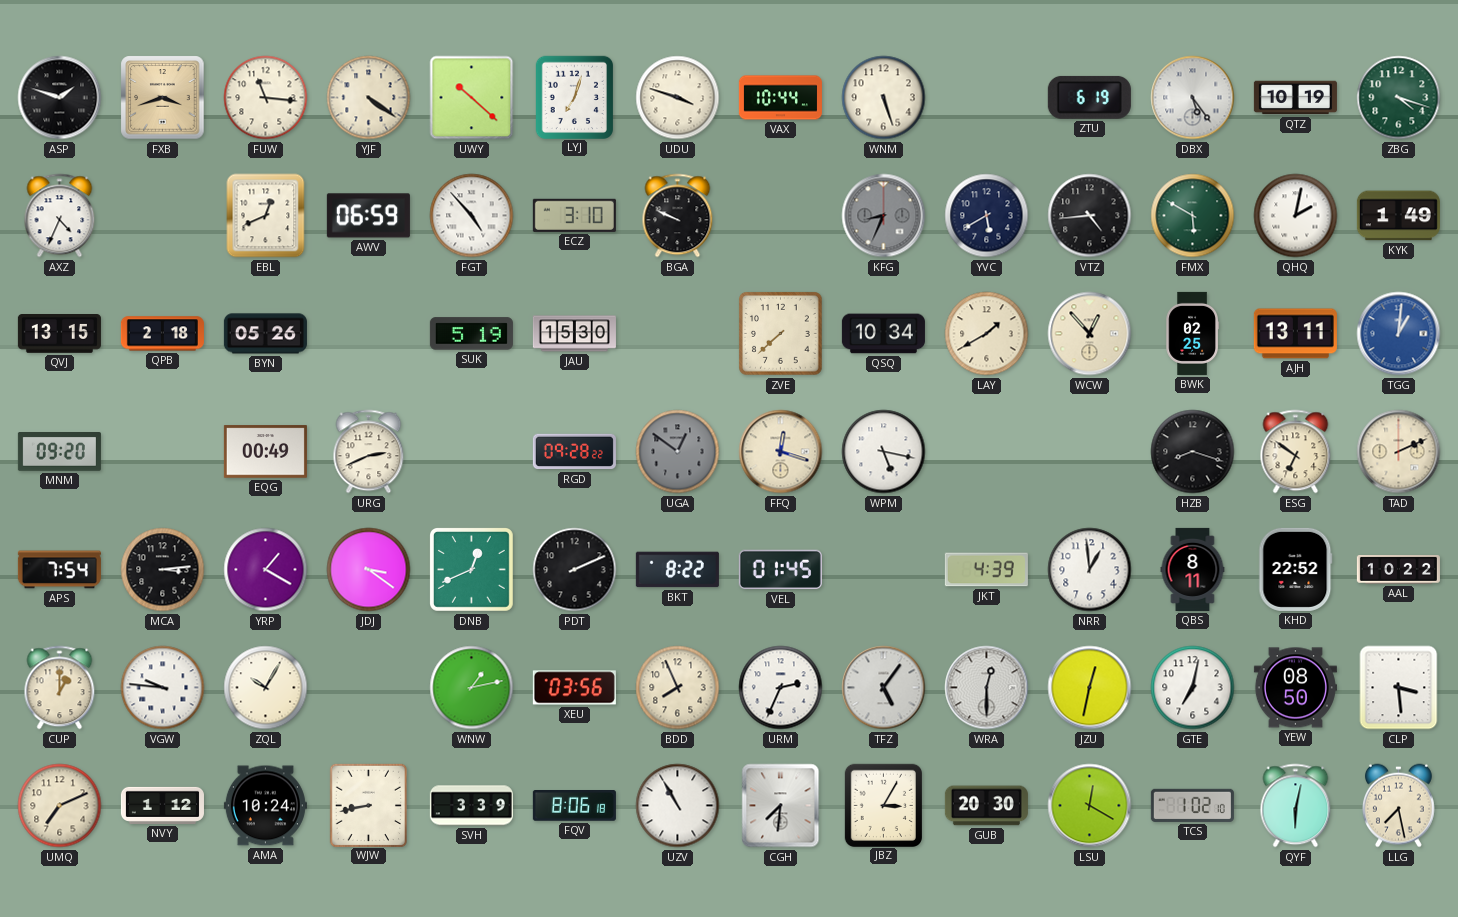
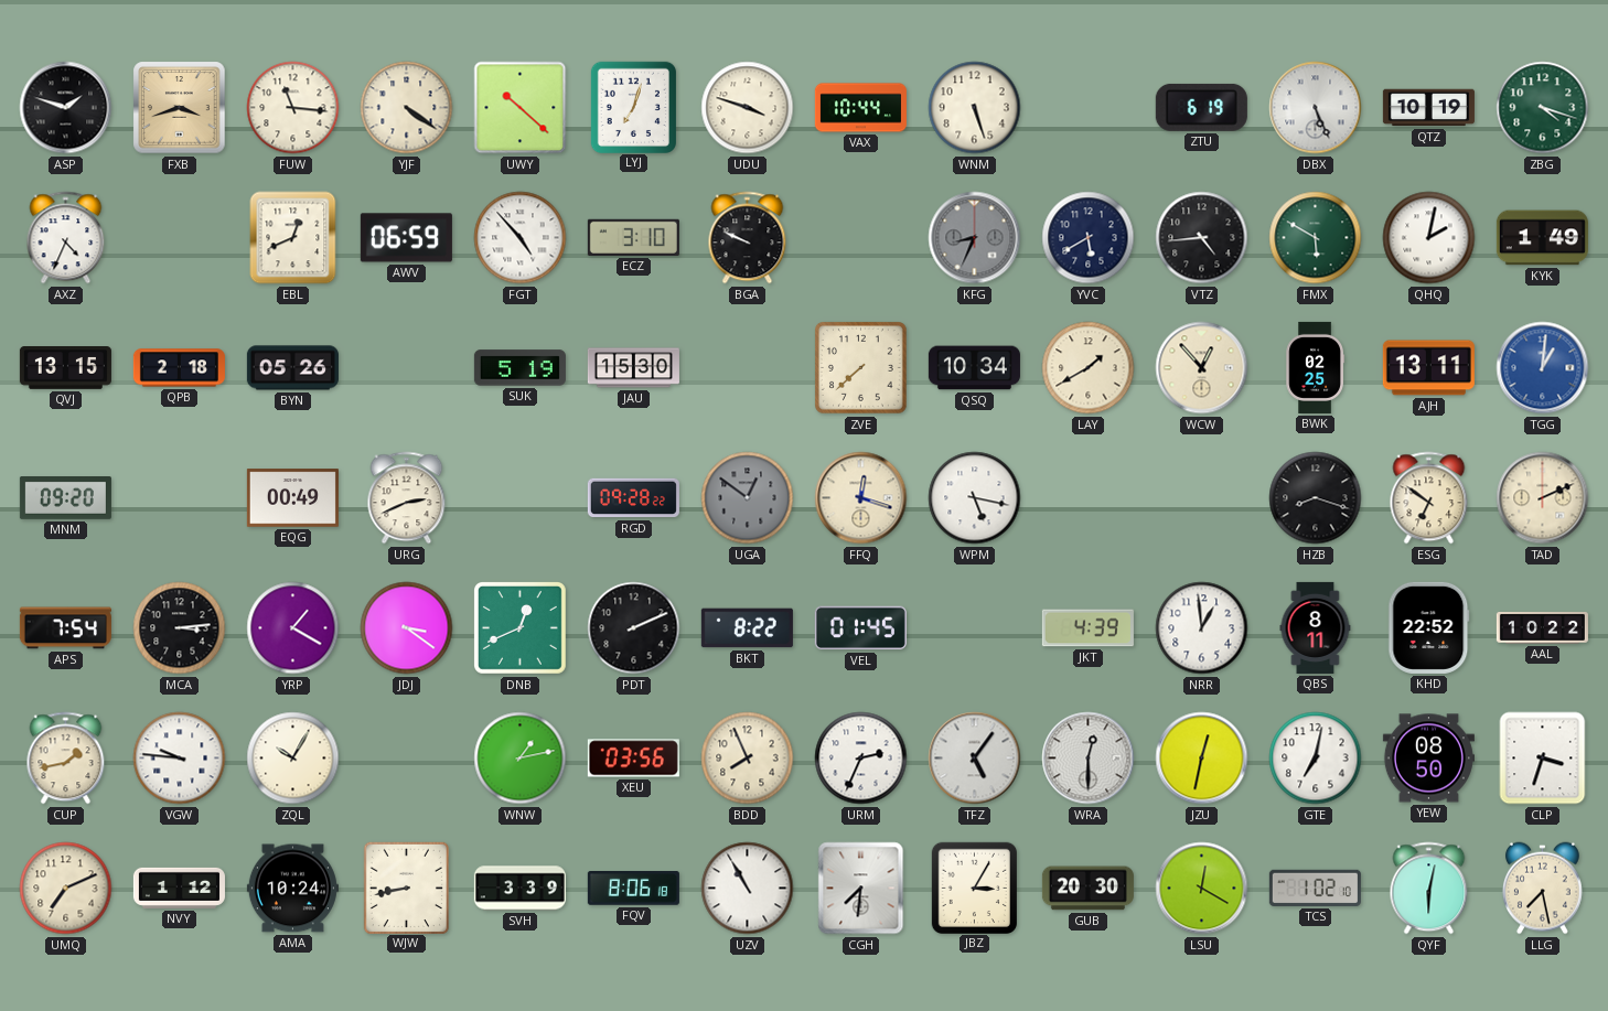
DBX: 5:24 -> 5:26 (1316, 108)
CUP: 1:00 -> 1:43 (66, 759)
CLP: 3:29 -> 3:33 (1543, 759)
